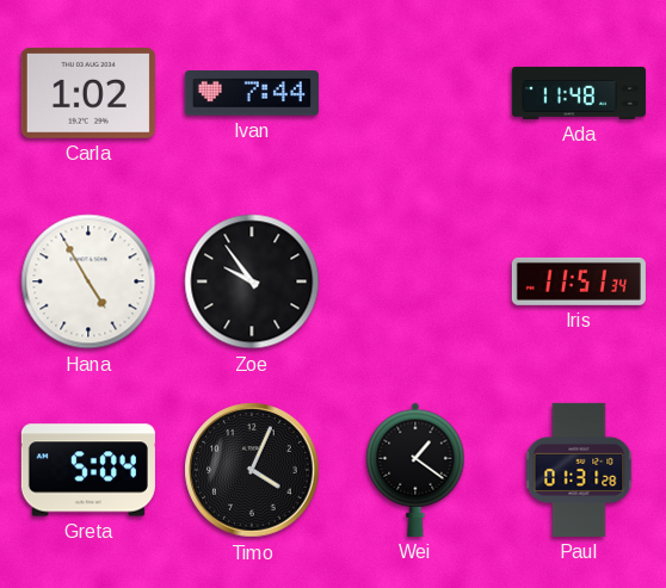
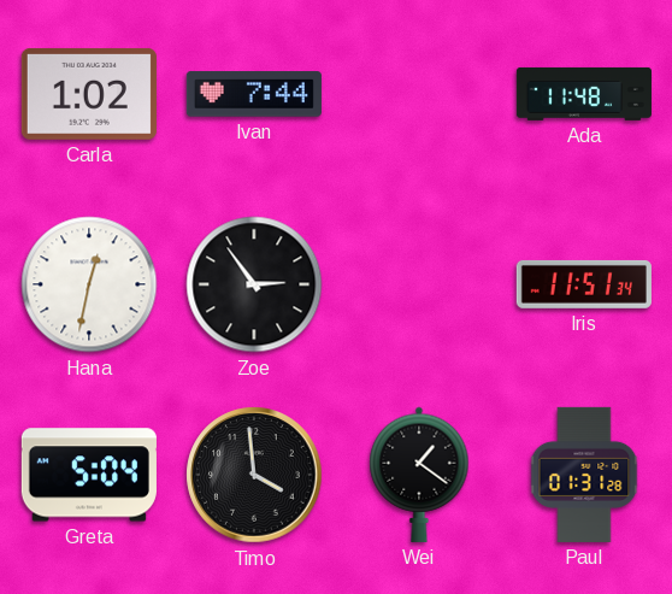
Hana: 4:55 -> 12:32 (89, 284)
Zoe: 9:54 -> 2:54 (254, 284)
Timo: 4:04 -> 3:59 (254, 475)
